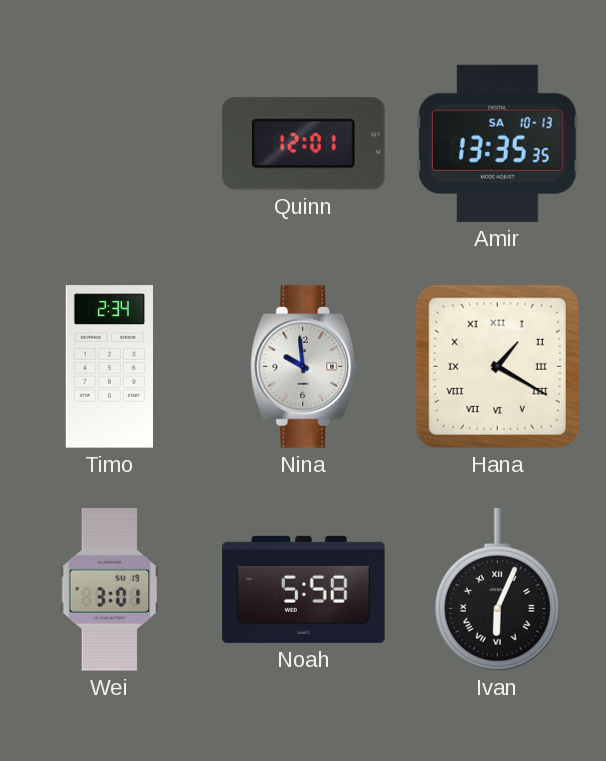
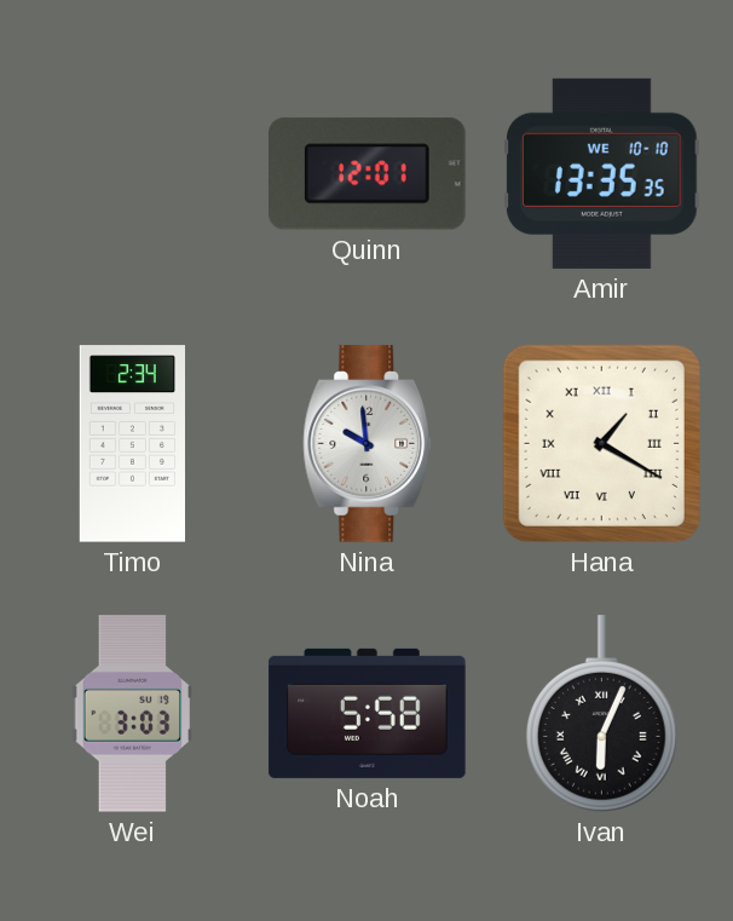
Amir date: SA 10-13 -> WE 10-10 (602, 173)
Wei: 3:01 -> 3:03 (133, 714)
